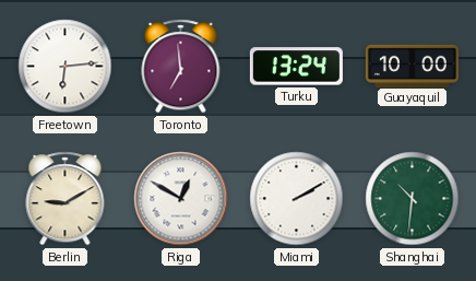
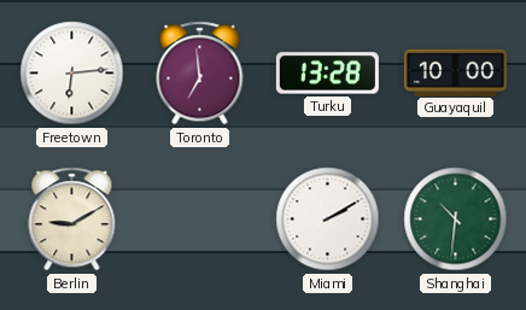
Turku: 13:24 -> 13:28 (327, 74)
Riga: 12:50 -> none (181, 199)
